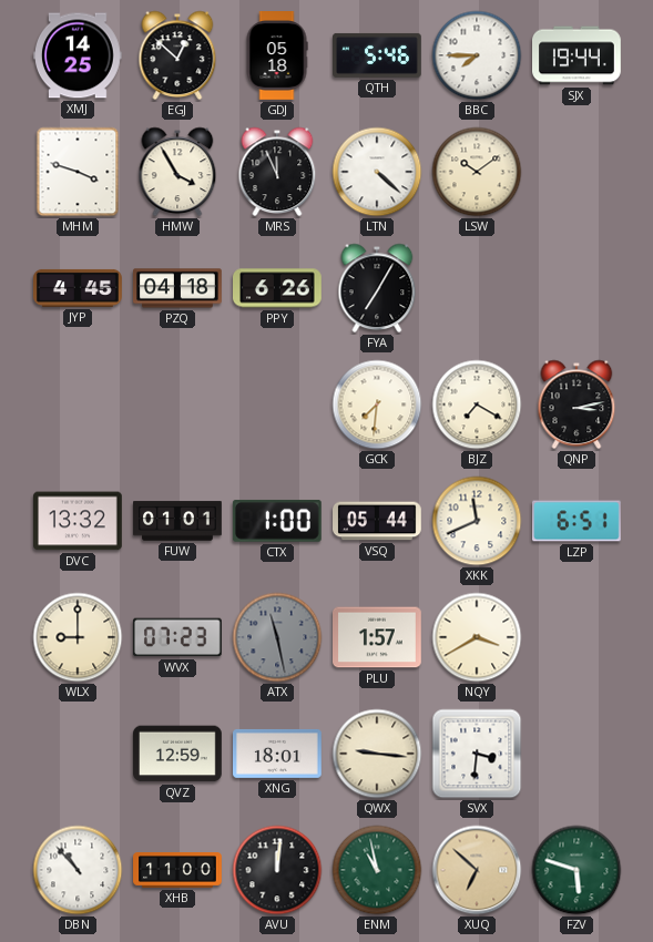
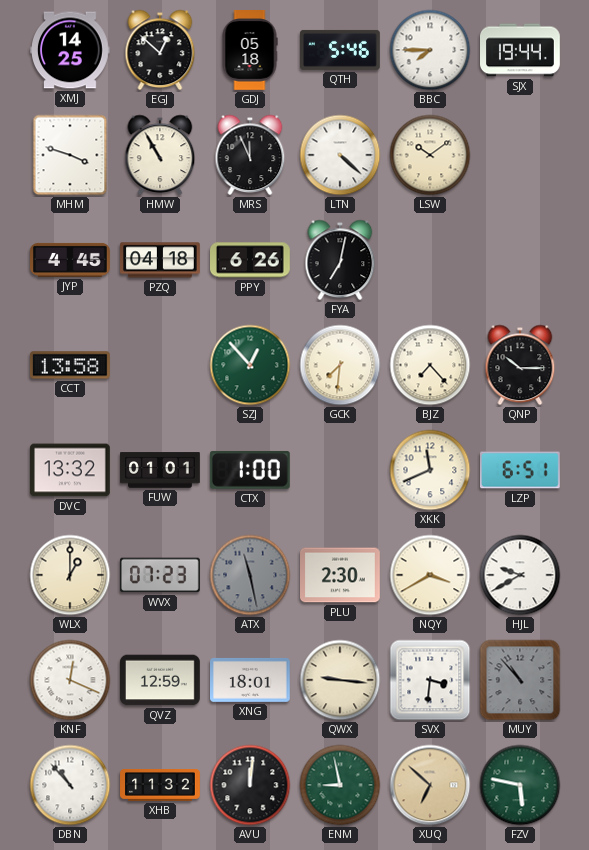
HMW: 3:55 -> 10:55 (160, 155)
FYA: 7:05 -> 7:02 (340, 260)
CCT: none -> 13:58 (71, 365)
SZJ: none -> 12:53 (250, 365)
BJZ: 7:20 -> 7:23 (430, 365)
QNP: 3:13 -> 10:15 (520, 365)
VSQ: 05:44 -> none (378, 521)
WLX: 9:00 -> 1:00 (70, 575)
PLU: 1:57 -> 2:30 (341, 575)
HJL: none -> 9:40 (520, 575)
KNF: none -> 12:19 (70, 680)
MUY: none -> 10:53 (520, 680)
XHB: 11:00 -> 11:32 (160, 786)
ENM: 10:58 -> 8:58 (340, 785)
FZV: 5:48 -> 5:47 (520, 785)
